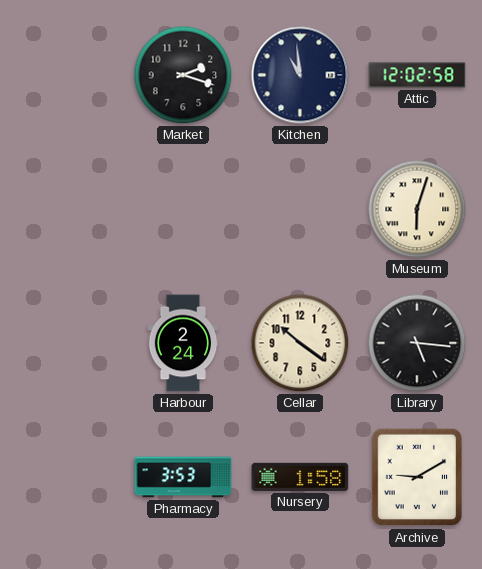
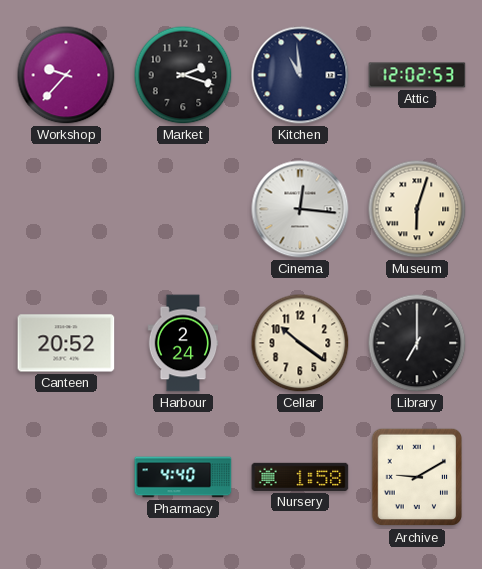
Workshop: none -> 9:37 (66, 75)
Attic: 12:02:58 -> 12:02:53 (417, 75)
Cinema: none -> 12:16 (300, 209)
Canteen: none -> 20:52 (66, 343)
Library: 5:16 -> 7:00 (417, 343)
Pharmacy: 3:53 -> 4:40 (183, 477)
